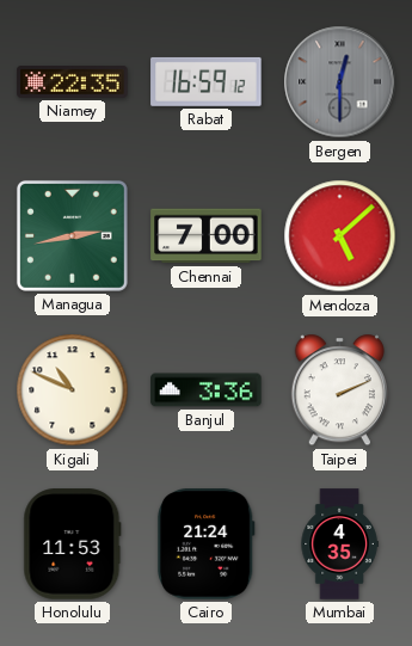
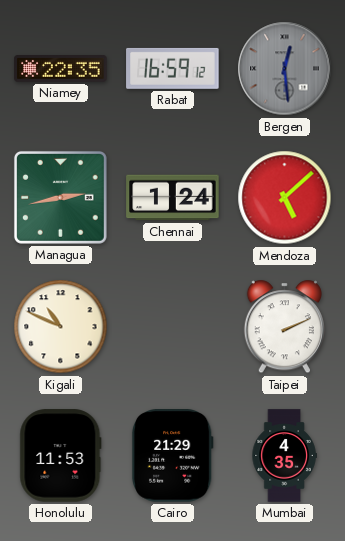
Bergen: 12:30 -> 12:29 (285, 69)
Chennai: 7:00 -> 1:24 (173, 198)
Banjul: 3:36 -> none (207, 390)
Cairo: 21:24 -> 21:29 (172, 456)
